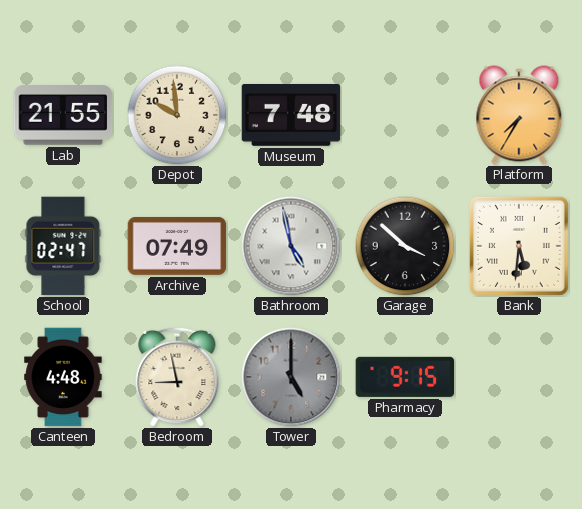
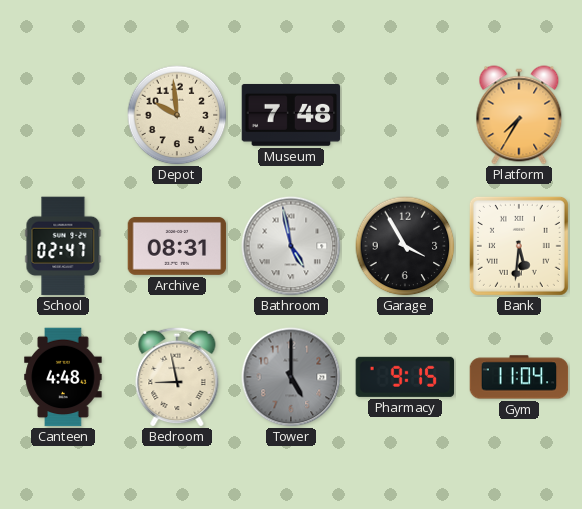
Lab: 21:55 -> none (63, 115)
Archive: 07:49 -> 08:31 (177, 246)
Garage: 3:52 -> 3:55 (405, 246)
Gym: none -> 11:04 (519, 377)
